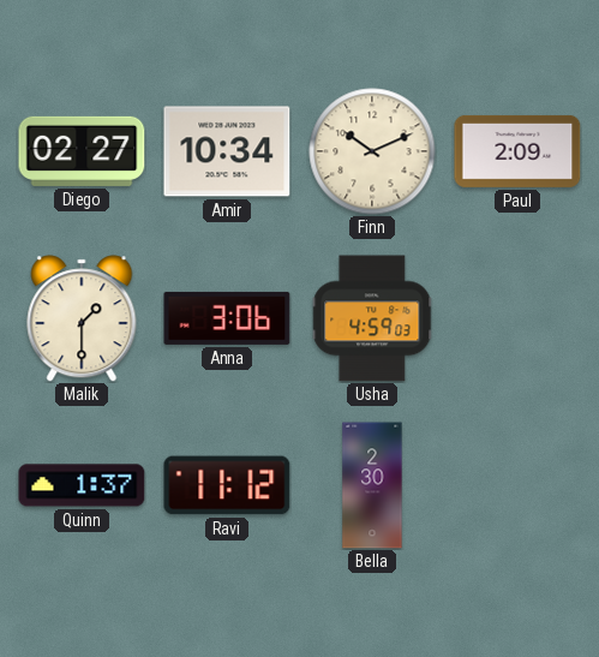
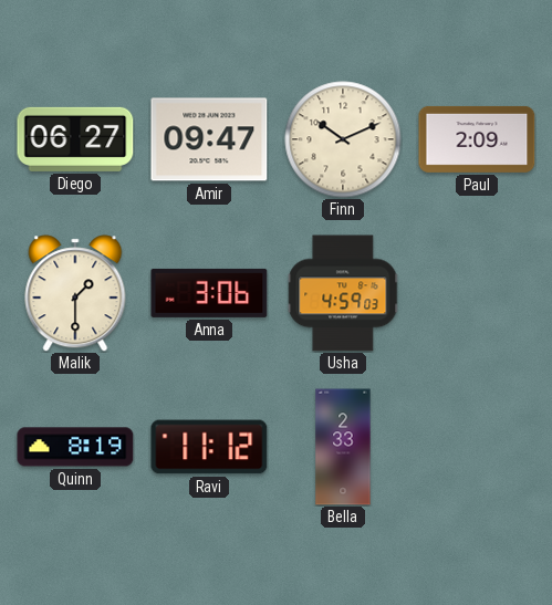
Diego: 02:27 -> 06:27 (75, 139)
Amir: 10:34 -> 09:47 (209, 139)
Quinn: 1:37 -> 8:19 (75, 447)
Bella: 2:30 -> 2:33 (343, 447)
